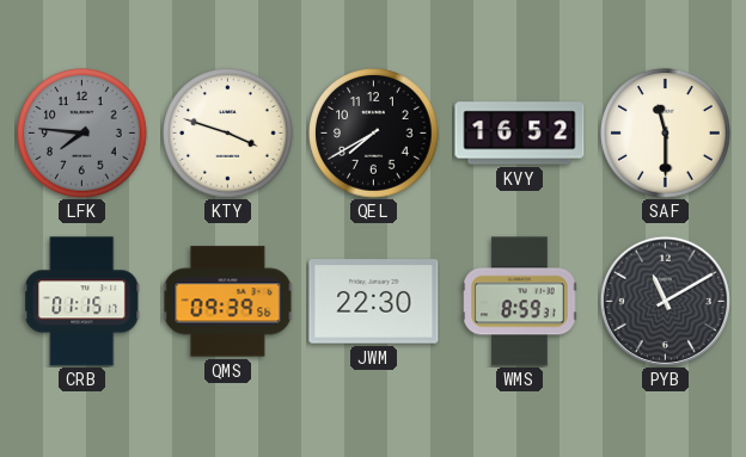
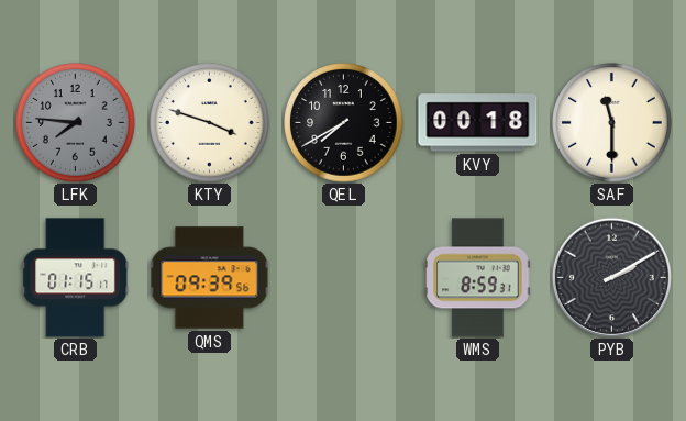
KVY: 16:52 -> 00:18 (478, 123)
JWM: 22:30 -> none (374, 302)
PYB: 11:10 -> 2:10 (611, 277)
